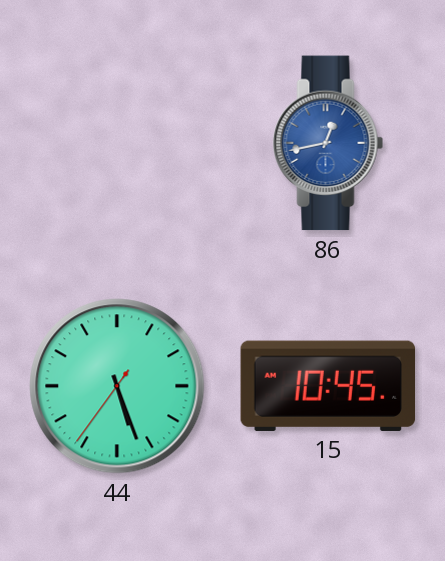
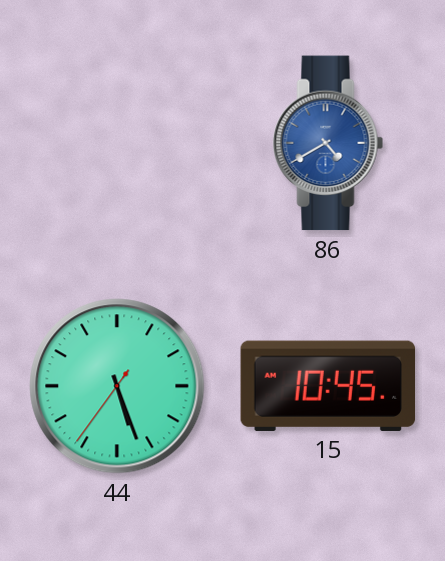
86: 12:43 -> 4:40 (328, 143)
